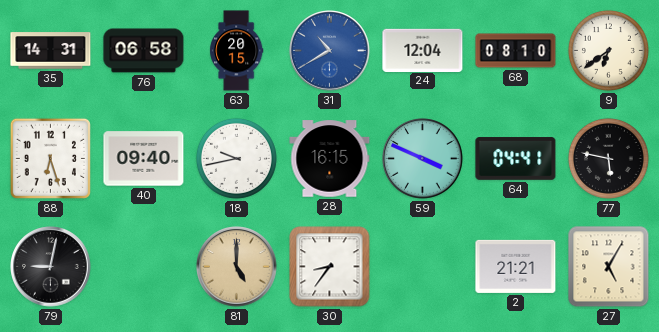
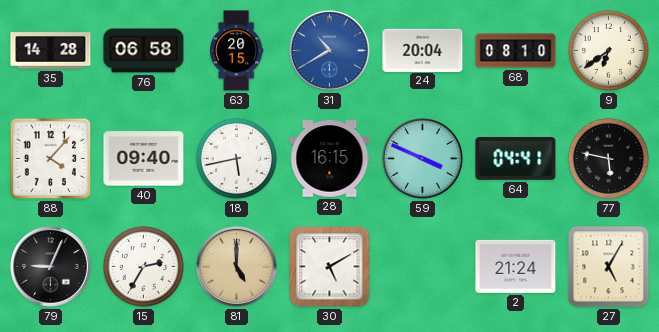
35: 14:31 -> 14:28 (51, 51)
24: 12:04 -> 20:04 (423, 50)
88: 6:27 -> 4:07 (50, 158)
18: 9:43 -> 5:43 (236, 158)
79: 9:02 -> 9:04 (51, 267)
15: none -> 2:35 (143, 266)
30: 8:36 -> 5:10 (330, 267)
2: 21:21 -> 21:24 (516, 266)
